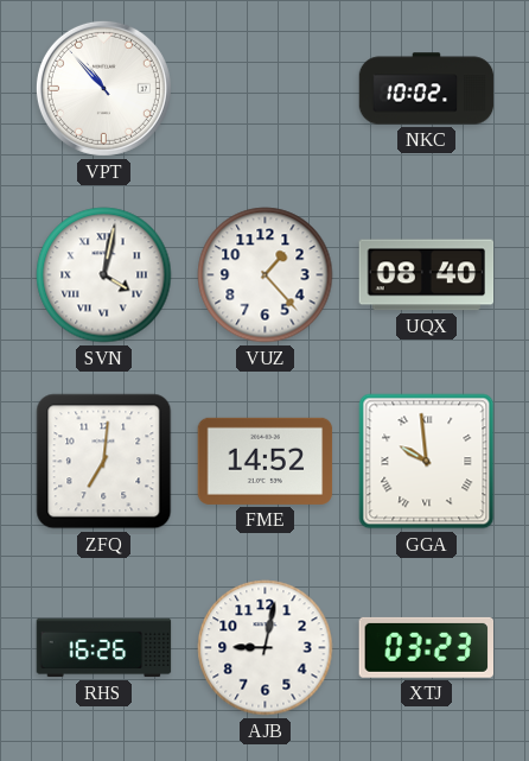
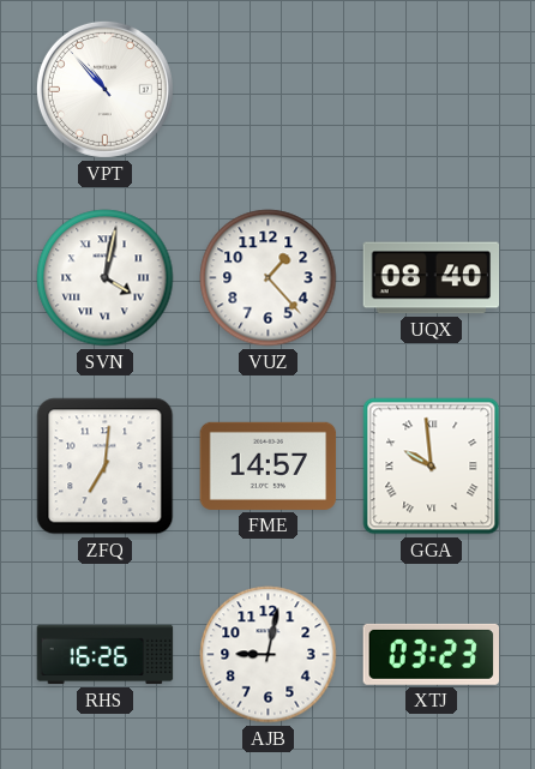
NKC: 10:02 -> none (427, 89)
FME: 14:52 -> 14:57 (269, 465)
